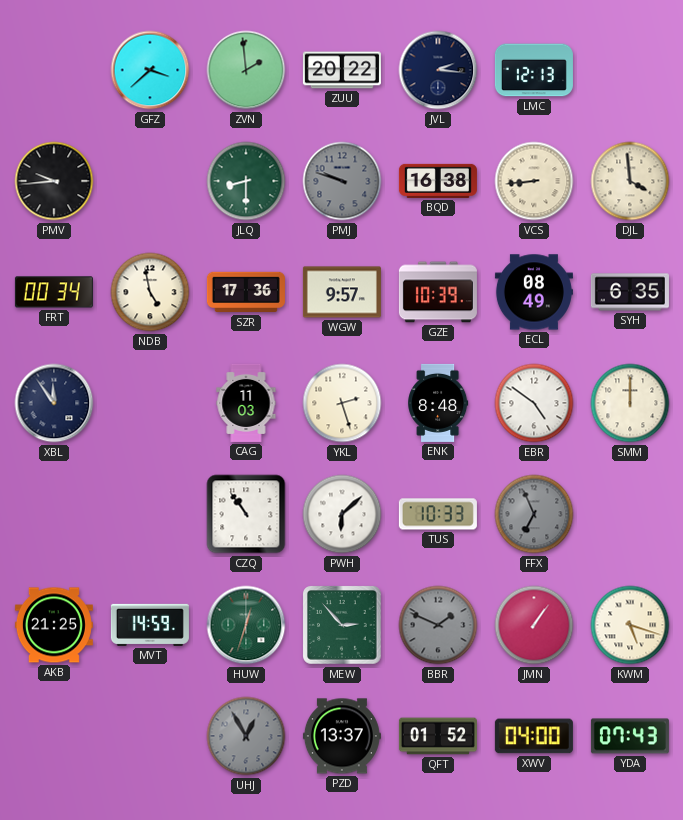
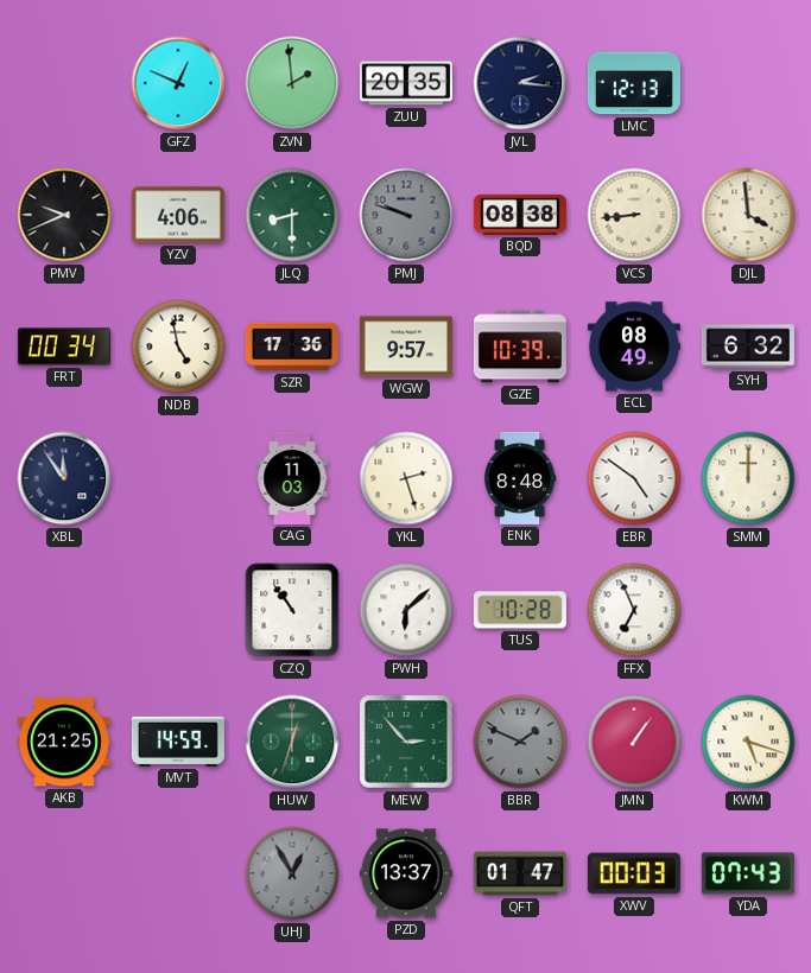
GFZ: 3:38 -> 12:49 (178, 83)
ZUU: 20:22 -> 20:35 (406, 83)
PMV: 9:44 -> 9:41 (64, 215)
YZV: none -> 4:06 (178, 215)
BQD: 16:38 -> 08:38 (520, 215)
SYH: 6:35 -> 6:32 (748, 346)
TUS: 10:33 -> 10:28 (520, 610)
FFX dial: grey -> white (634, 610)
QFT: 01:52 -> 01:47 (520, 873)
XWV: 04:00 -> 00:03 (634, 873)
